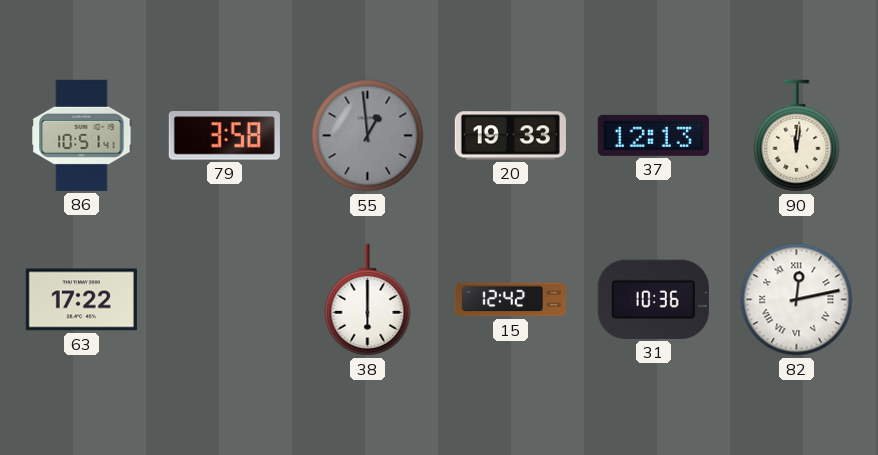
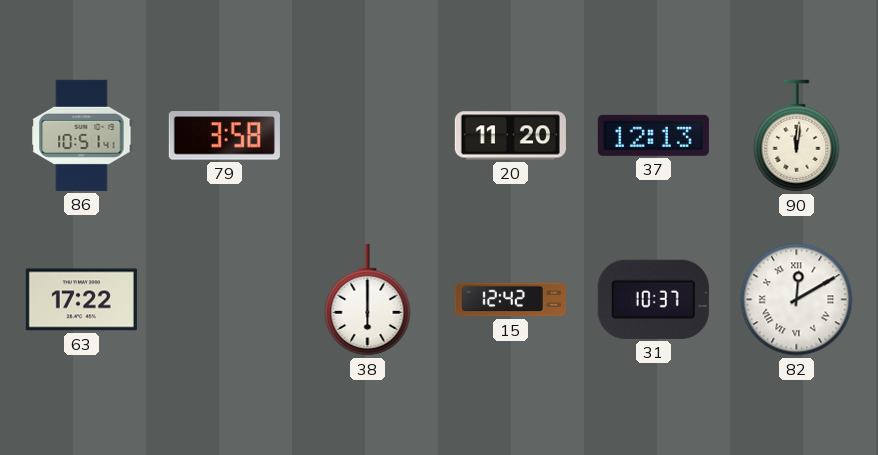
55: 12:59 -> none (368, 136)
20: 19:33 -> 11:20 (510, 136)
31: 10:36 -> 10:37 (653, 299)
82: 12:13 -> 12:10 (797, 300)
